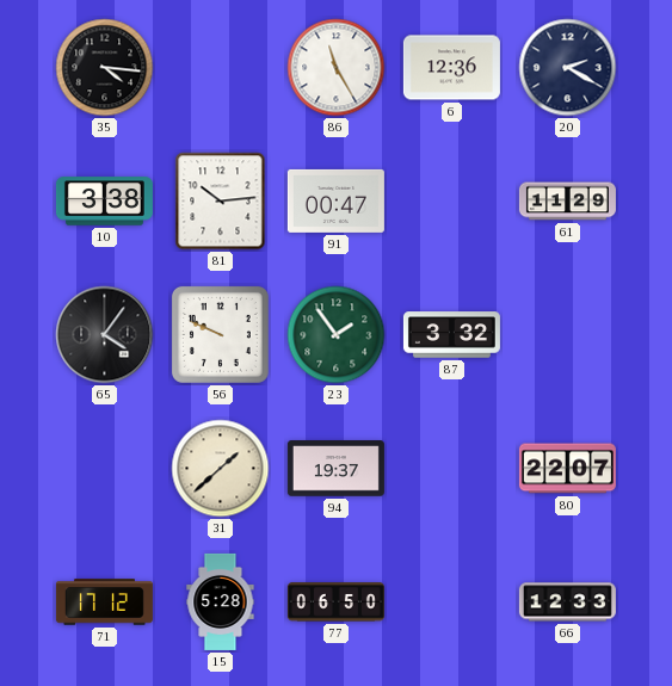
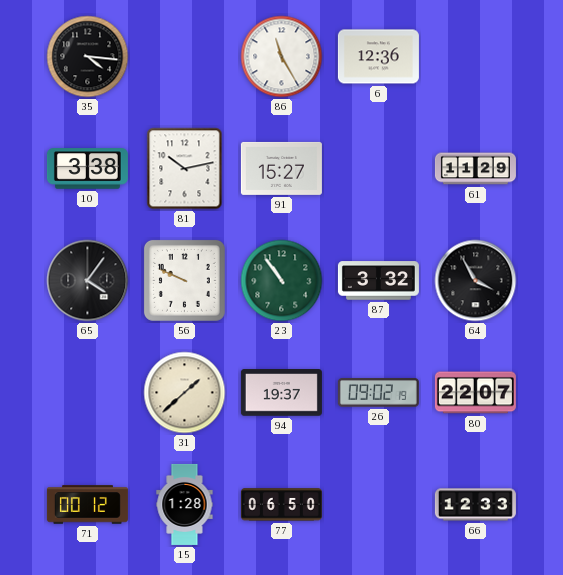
20: 2:20 -> none (568, 68)
81: 10:14 -> 10:13 (185, 169)
91: 00:47 -> 15:27 (281, 168)
23: 1:54 -> 10:54 (282, 281)
64: none -> 3:55 (476, 281)
26: none -> 09:02 (378, 393)
71: 17:12 -> 00:12 (87, 505)
15: 5:28 -> 1:28 (185, 504)
